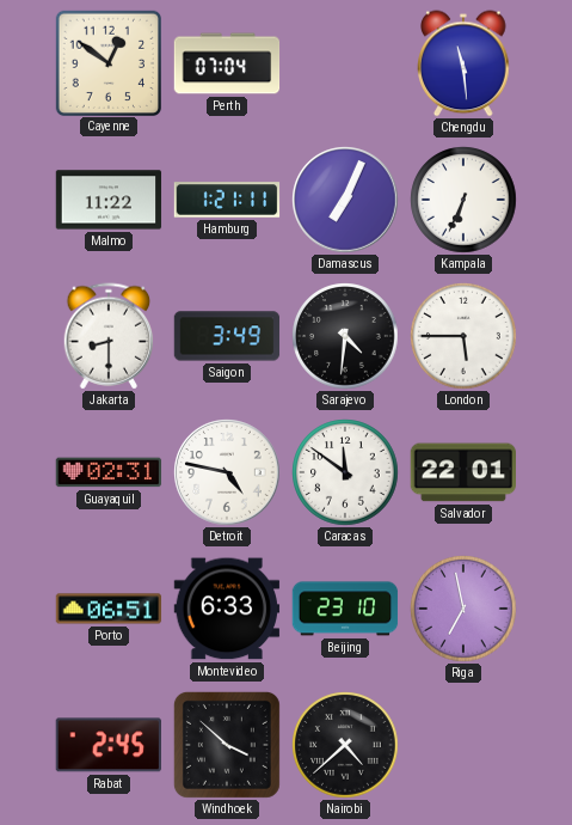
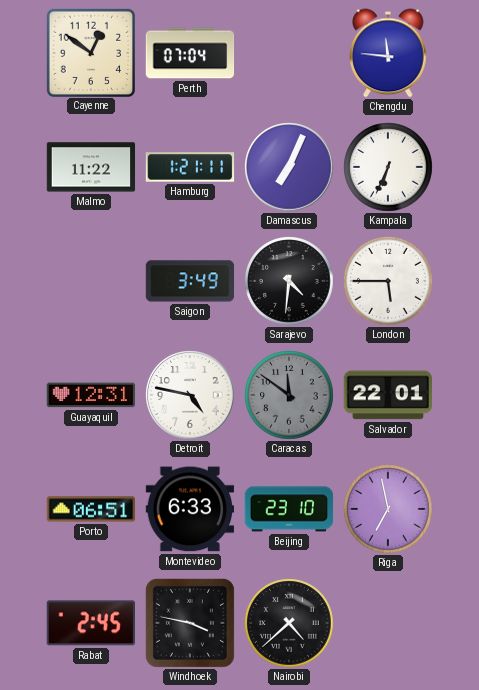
Chengdu: 11:29 -> 11:46 (388, 53)
Jakarta: 8:30 -> none (109, 336)
Guayaquil: 02:31 -> 12:31 (91, 395)
Caracas dial: white -> grey (289, 395)
Windhoek: 3:52 -> 3:47 (190, 623)
